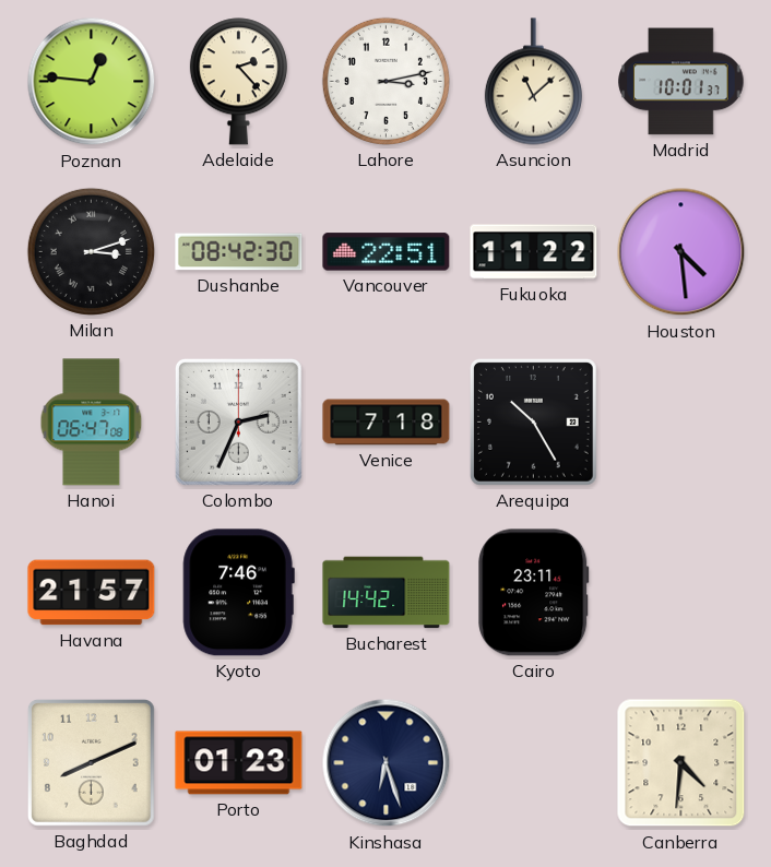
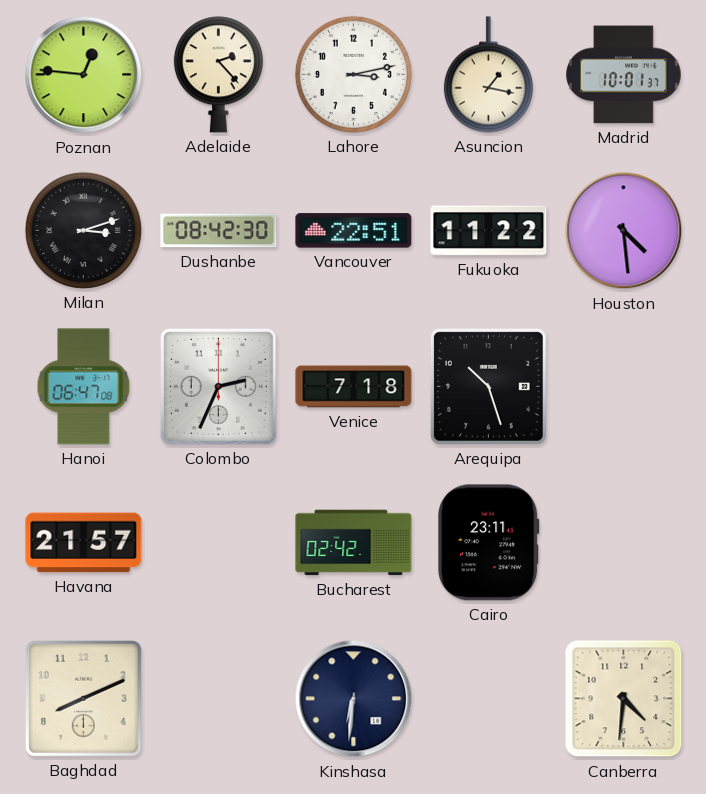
Asuncion: 11:08 -> 1:17 (488, 75)
Arequipa: 10:25 -> 10:27 (488, 386)
Kyoto: 7:46 -> none (238, 593)
Bucharest: 14:42 -> 02:42 (354, 543)
Porto: 01:23 -> none (239, 763)
Kinshasa: 6:27 -> 6:31 (354, 699)
